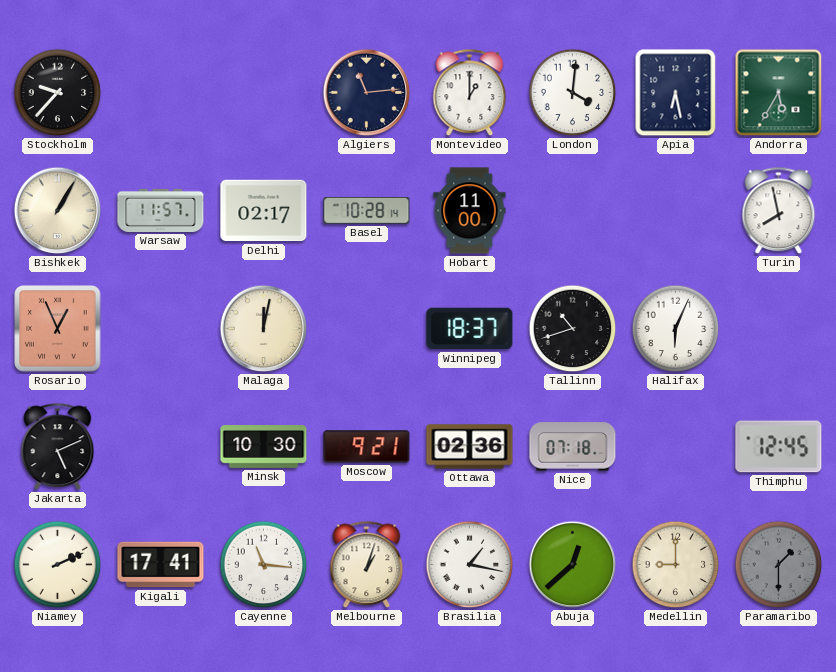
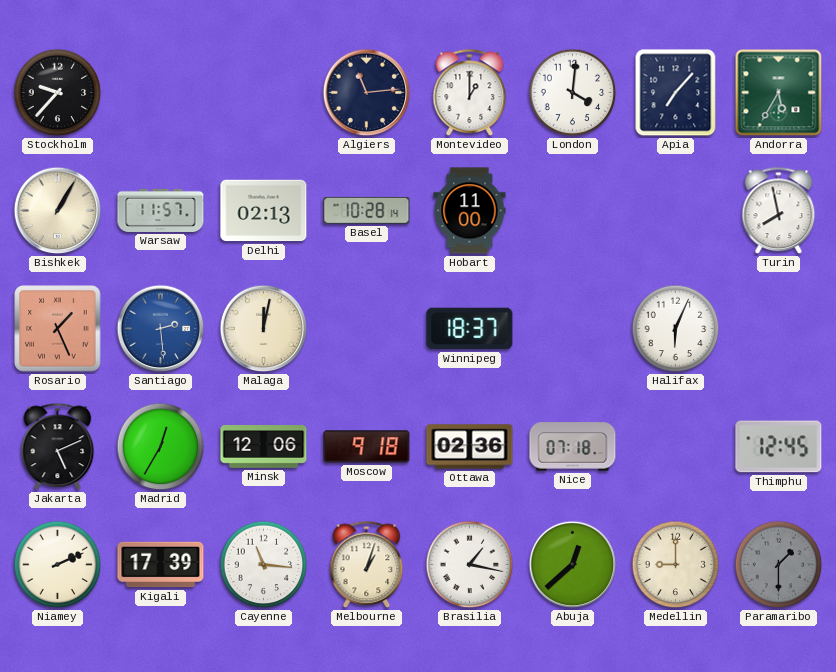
Apia: 6:28 -> 7:07 (676, 93)
Delhi: 02:17 -> 02:13 (264, 211)
Rosario: 12:56 -> 1:26 (58, 329)
Santiago: none -> 2:29 (161, 329)
Tallinn: 10:42 -> none (573, 329)
Madrid: none -> 12:35 (161, 447)
Minsk: 10:30 -> 12:06 (264, 447)
Moscow: 9:21 -> 9:18 (367, 447)
Kigali: 17:41 -> 17:39 (161, 565)
